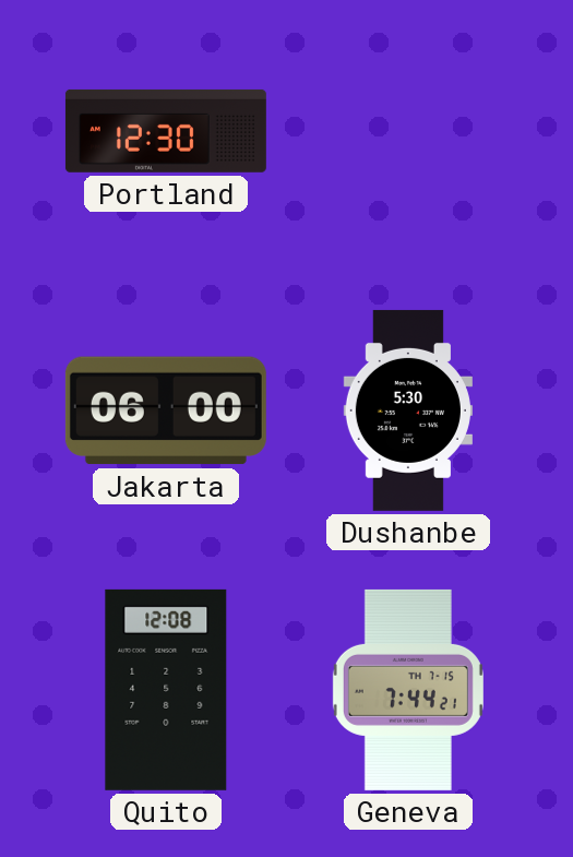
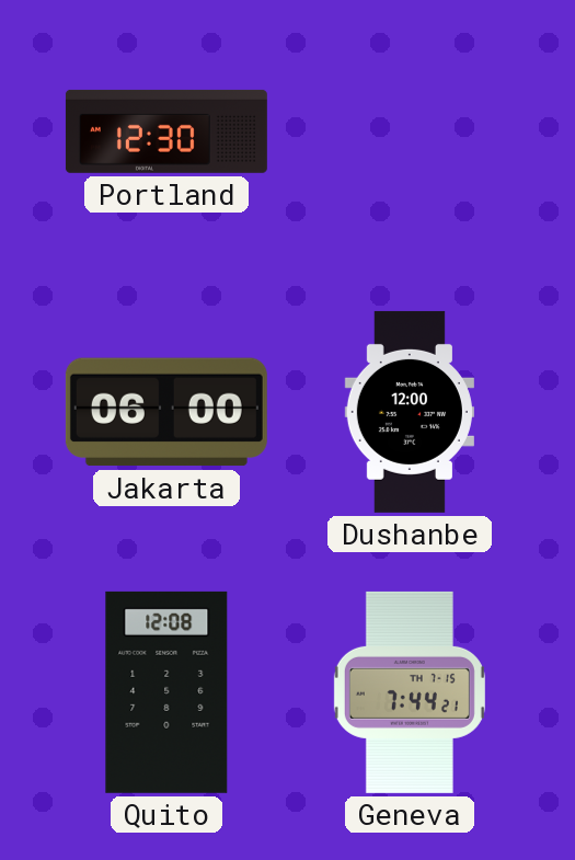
Dushanbe: 5:30 -> 12:00 (410, 412)
